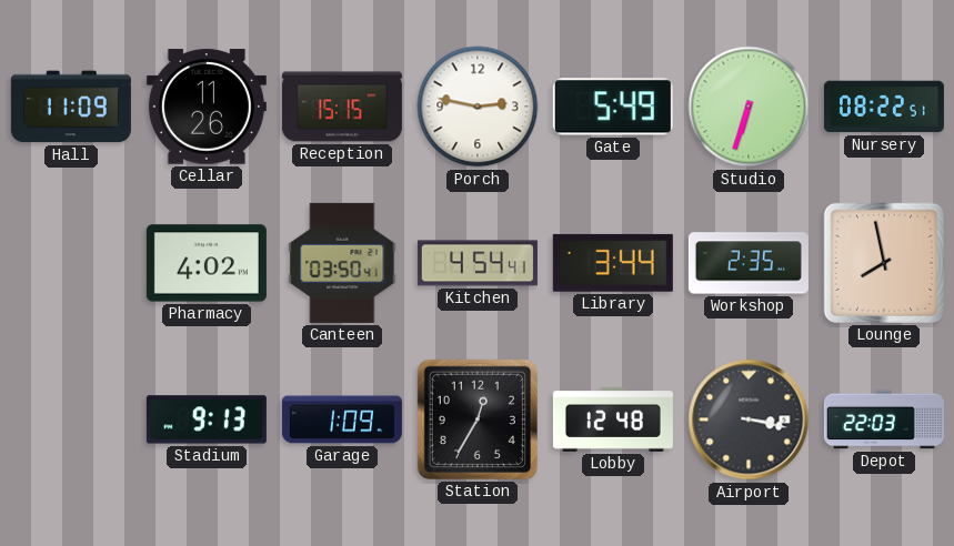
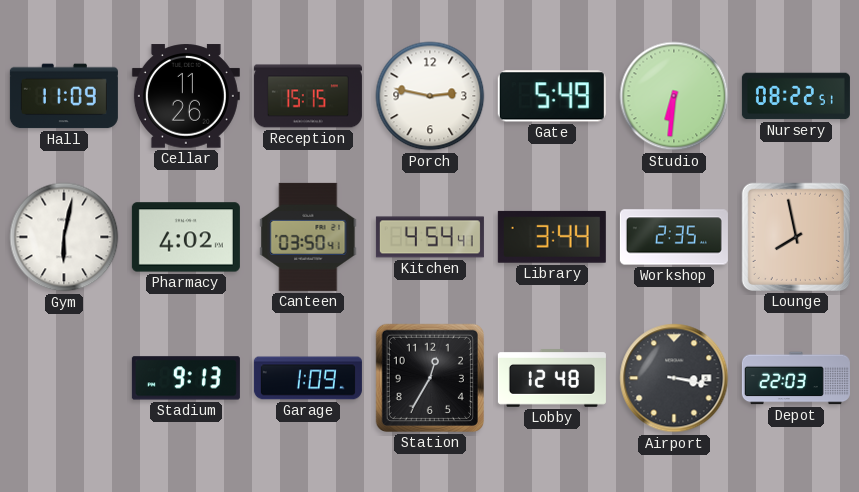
Studio: 6:33 -> 6:31 (674, 96)
Gym: none -> 6:02 (64, 237)
